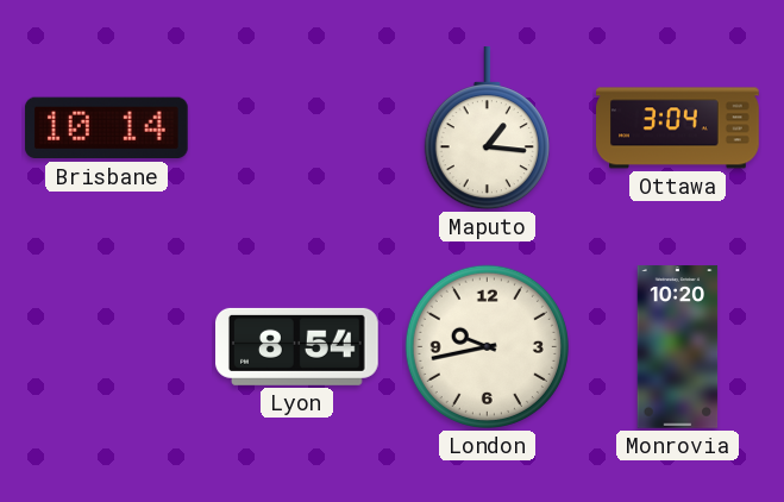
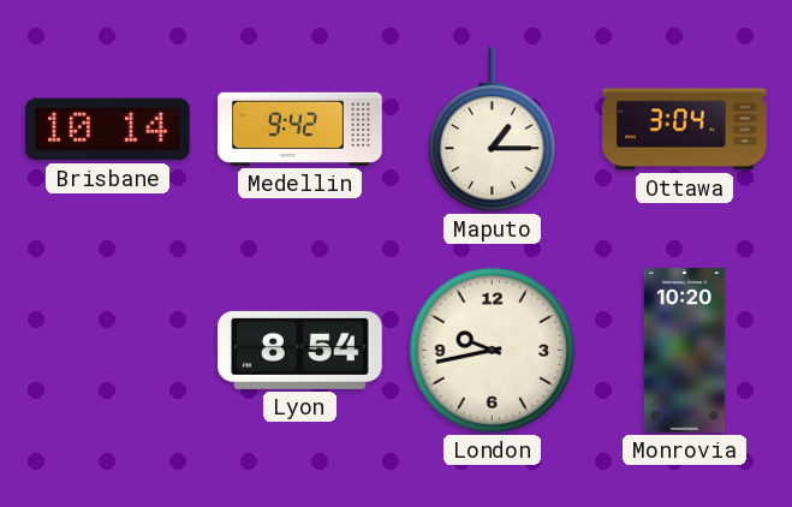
Medellin: none -> 9:42 (300, 129)
Maputo: 1:16 -> 1:15 (492, 131)
